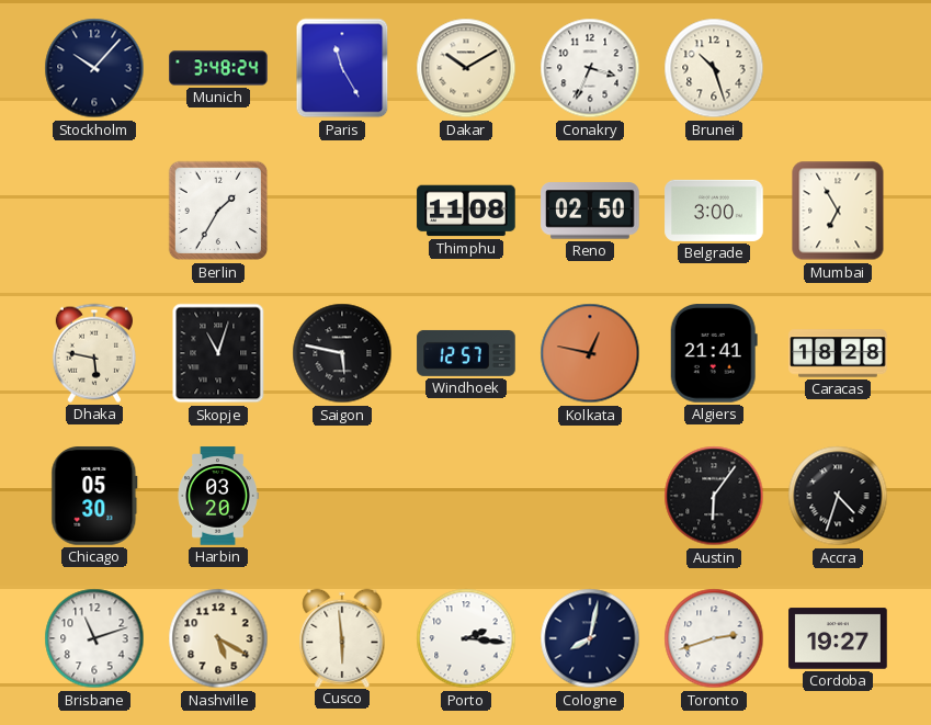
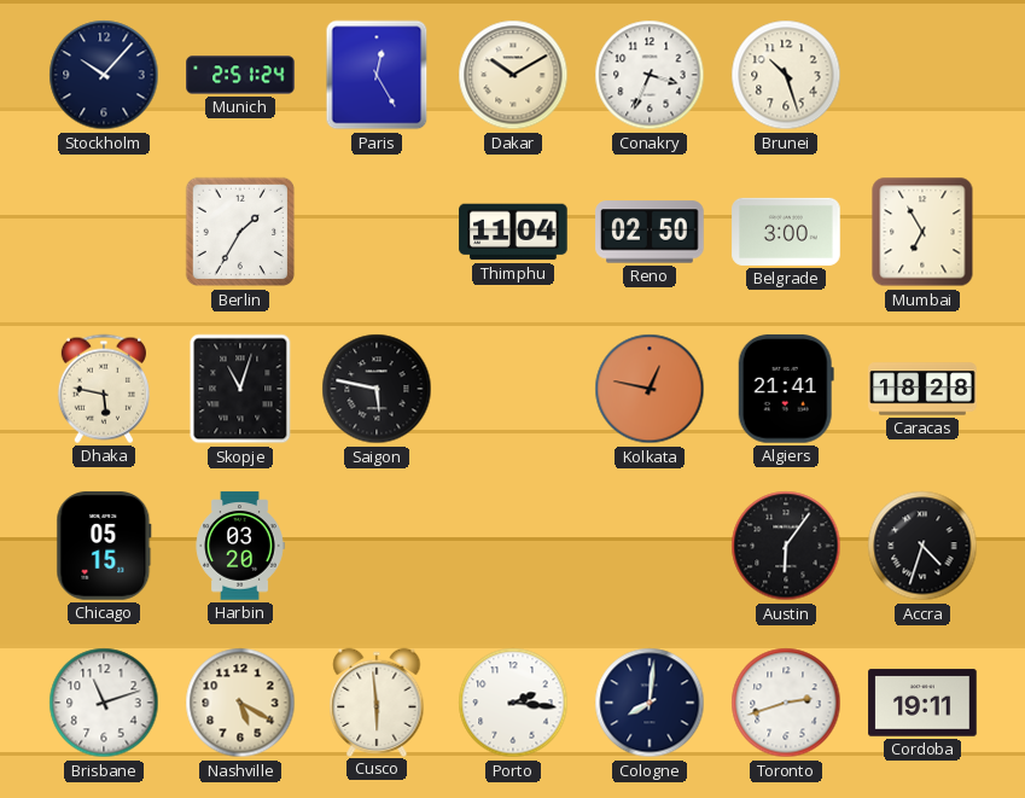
Munich: 3:48 -> 2:51 (240, 75)
Paris: 11:25 -> 12:25 (377, 75)
Thimphu: 11:08 -> 11:04 (513, 232)
Windhoek: 12:57 -> none (466, 353)
Chicago: 05:30 -> 05:15 (104, 546)
Cologne: 8:02 -> 8:01 (650, 703)
Cordoba: 19:27 -> 19:11 (922, 703)
